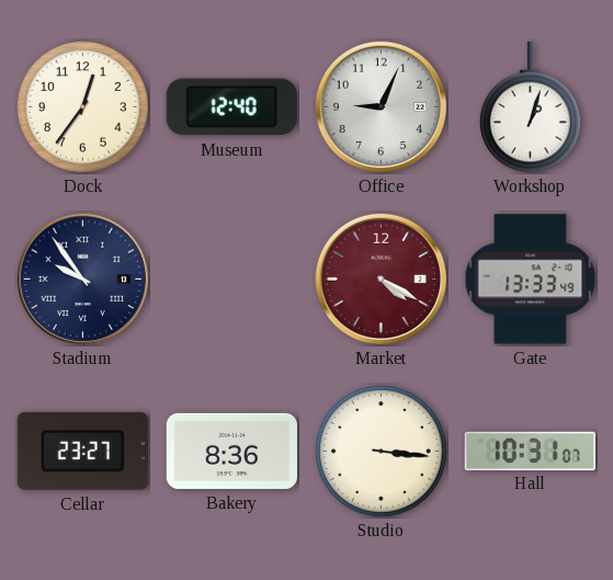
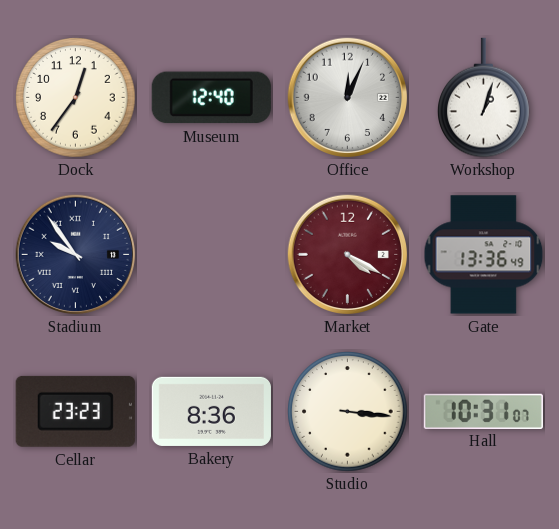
Office: 9:04 -> 12:04 (348, 98)
Gate: 13:33 -> 13:36 (484, 255)
Cellar: 23:27 -> 23:23 (75, 411)
